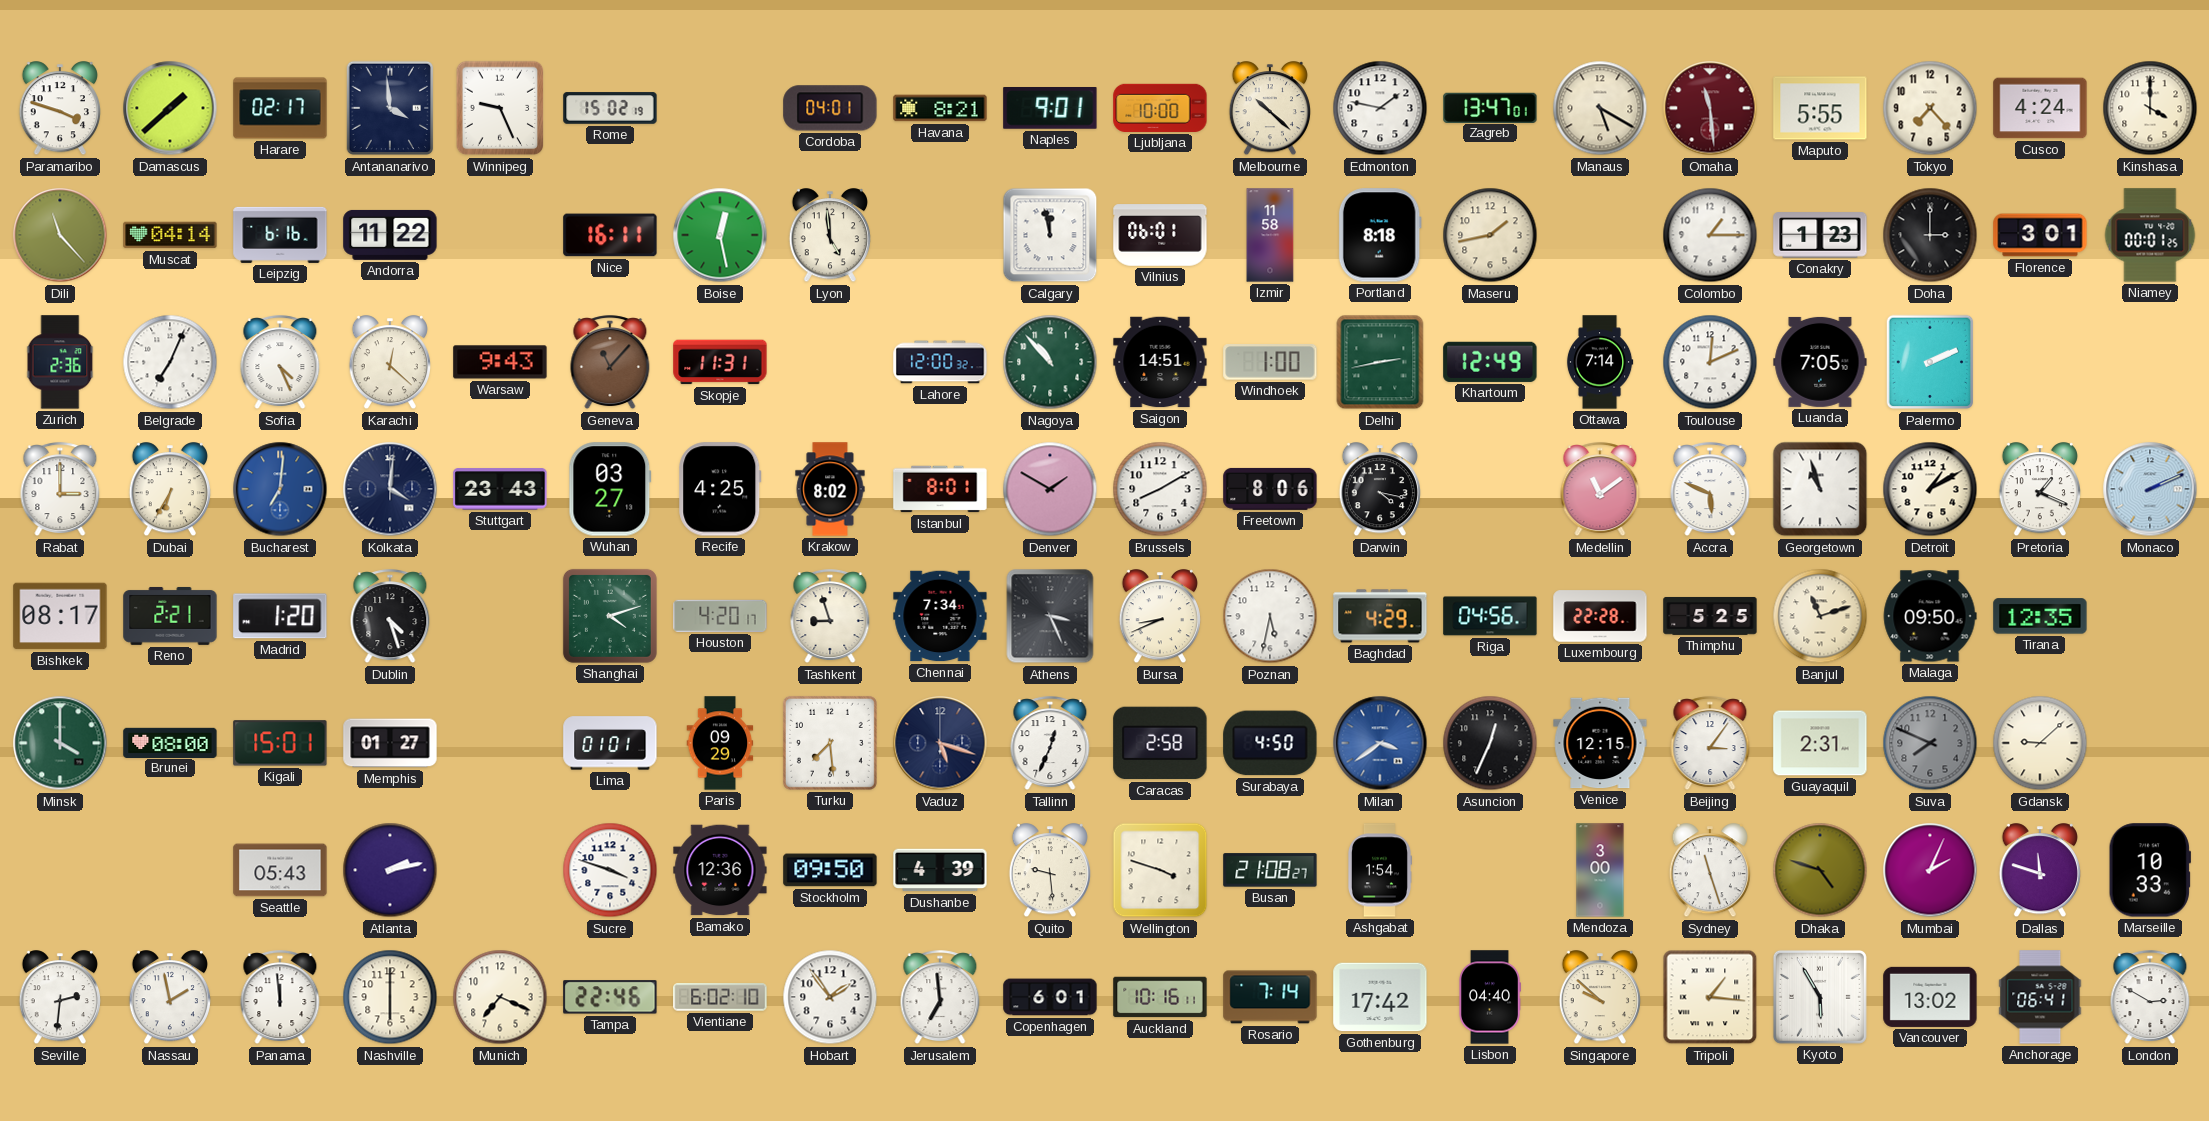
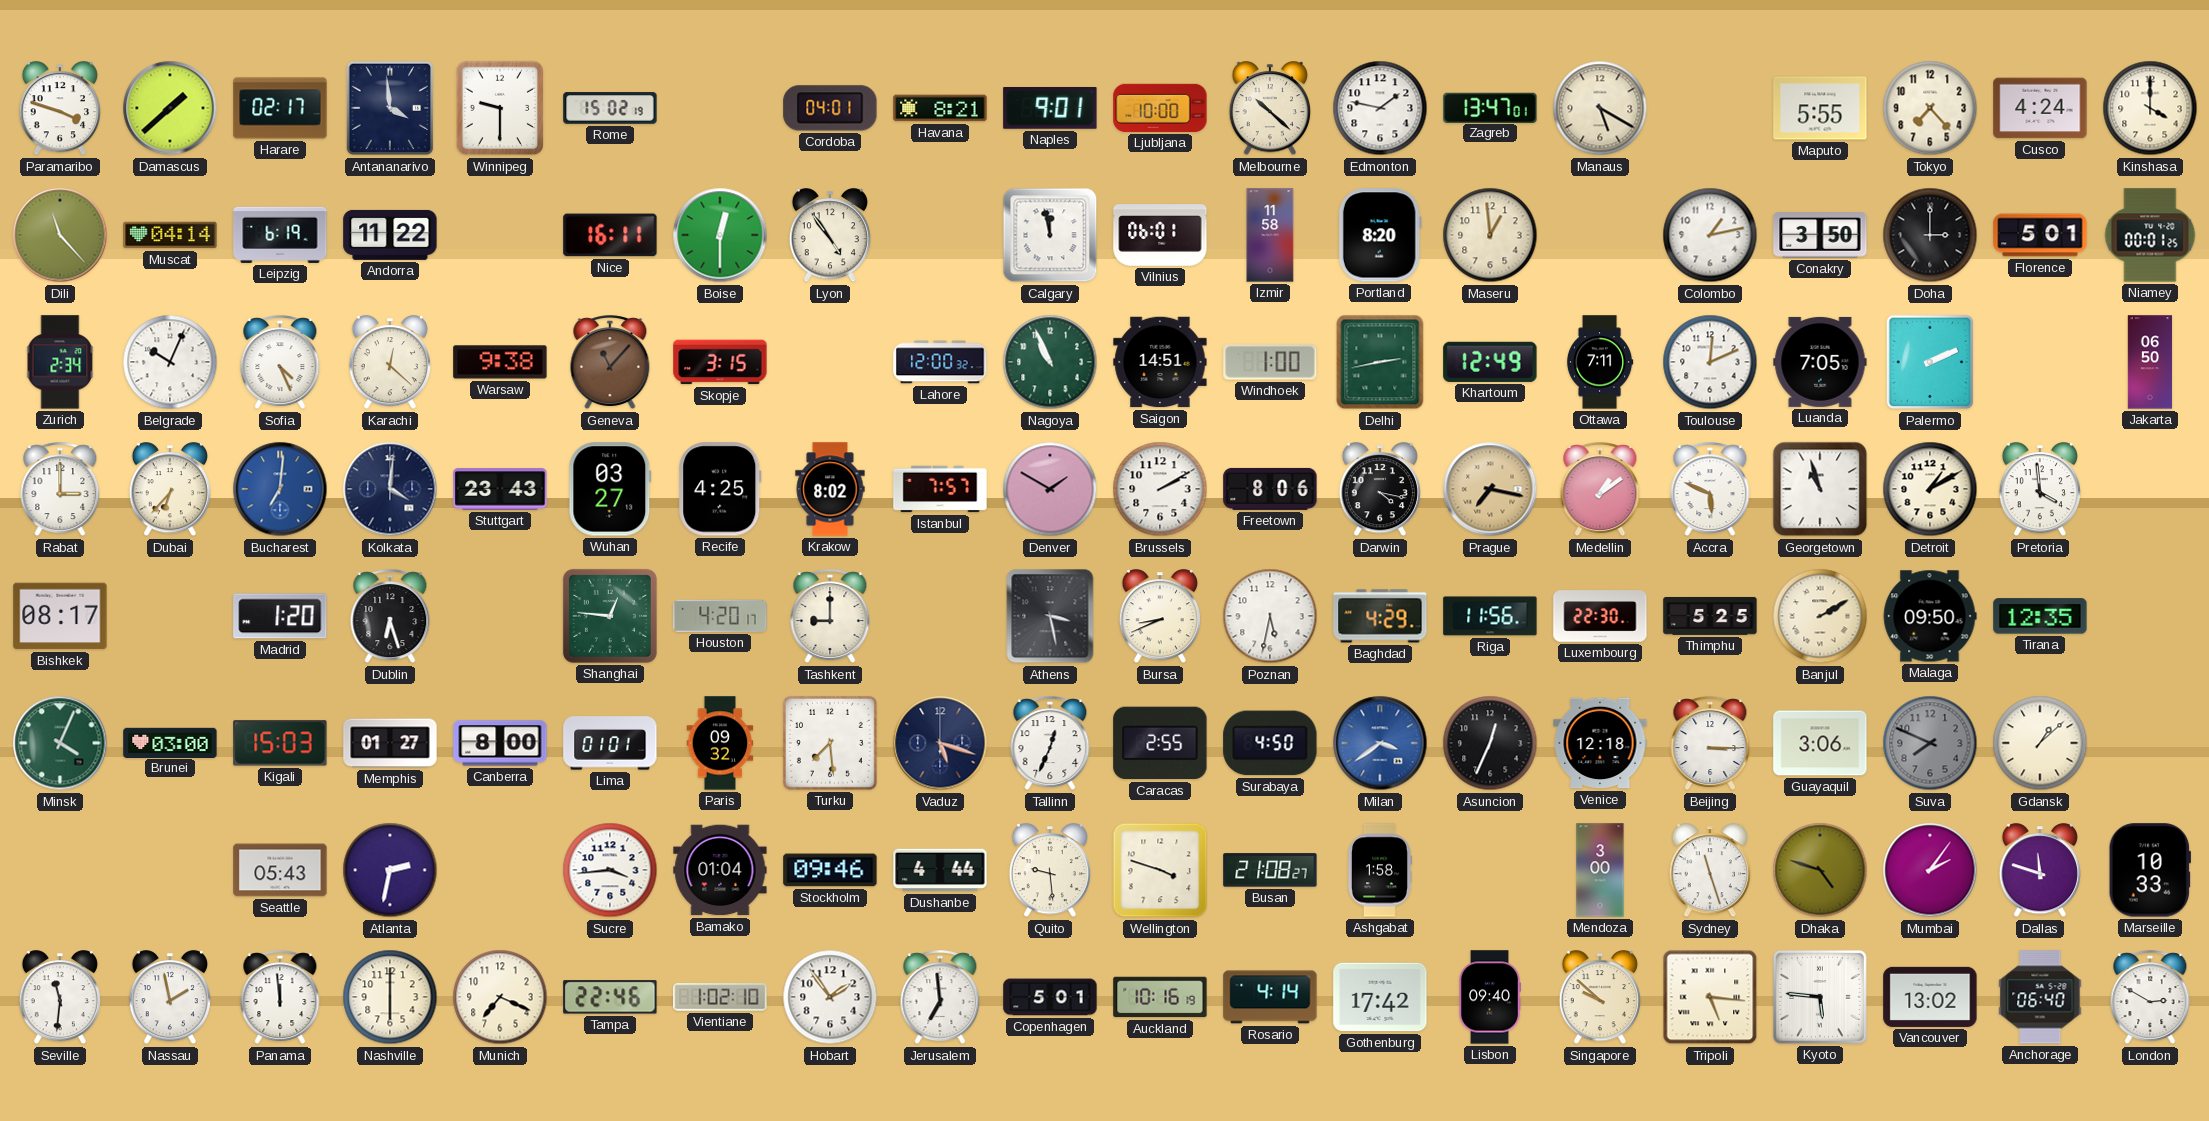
Winnipeg: 9:26 -> 9:30 (500, 108)
Omaha: 11:29 -> none (1710, 108)
Leipzig: 6:16 -> 6:19 (280, 235)
Boise: 12:28 -> 12:30 (720, 235)
Lyon: 4:59 -> 4:54 (829, 236)
Portland: 8:18 -> 8:20 (1380, 235)
Maseru: 1:43 -> 12:59 (1490, 235)
Colombo: 1:15 -> 1:13 (1710, 235)
Conakry: 1:23 -> 3:50 (1820, 235)
Florence: 3:01 -> 5:01 (2040, 235)
Zurich: 2:36 -> 2:34 (60, 362)
Belgrade: 7:04 -> 10:04 (170, 362)
Warsaw: 9:43 -> 9:38 (500, 362)
Skopje: 11:31 -> 3:15 (720, 362)
Nagoya: 10:53 -> 10:56 (1050, 362)
Ottawa: 7:14 -> 7:11 (1600, 362)
Jakarta: none -> 06:50 (2150, 362)
Dubai: 6:35 -> 6:37 (169, 490)
Istanbul: 8:01 -> 7:57 (940, 489)
Brussels: 8:10 -> 2:10 (1160, 489)
Prague: none -> 7:17 (1490, 489)
Medellin: 11:09 -> 1:09 (1600, 490)
Pretoria: 1:19 -> 3:59 (2039, 490)
Monaco: 2:11 -> none (2150, 489)
Reno: 2:21 -> none (170, 616)
Dublin: 4:27 -> 6:27 (390, 617)
Shanghai: 4:12 -> 12:46 (610, 616)
Tashkent: 8:57 -> 9:00 (830, 617)
Chennai: 7:34 -> none (940, 616)
Athens: 3:26 -> 3:28 (1050, 616)
Riga: 04:56 -> 11:56 (1490, 616)
Luxembourg: 22:28 -> 22:30 (1600, 616)
Banjul: 11:12 -> 2:10 (1820, 616)
Minsk: 4:00 -> 4:04 (60, 743)
Brunei: 08:00 -> 03:00 (170, 742)
Kigali: 15:01 -> 15:03 (280, 743)
Canberra: none -> 8:00 (500, 743)
Paris: 09:29 -> 09:32 (720, 743)
Caracas: 2:58 -> 2:55 (1160, 743)
Venice: 12:15 -> 12:18 (1600, 743)
Beijing: 3:06 -> 3:15 (1710, 744)
Guayaquil: 2:31 -> 3:06 (1820, 743)
Gdansk: 9:08 -> 1:08 (2040, 743)
Atlanta: 2:13 -> 2:32 (390, 870)
Sucre: 3:48 -> 3:44 (610, 870)
Bamako: 12:36 -> 01:04 (720, 870)
Stockholm: 09:50 -> 09:46 (830, 870)
Dushanbe: 4:39 -> 4:44 (940, 870)
Ashgabat: 1:54 -> 1:58 (1379, 870)
Mumbai: 2:04 -> 2:06 (1930, 870)
Seville: 2:31 -> 11:31 (59, 998)
Vientiane: 6:02 -> 1:02 (720, 997)
Copenhagen: 6:01 -> 5:01 (1050, 997)
Auckland: 10:16:11 -> 10:16:19 (1160, 997)
Rosario: 7:14 -> 4:14 (1270, 997)
Lisbon: 04:40 -> 09:40 (1490, 997)
Tripoli: 1:16 -> 5:16 (1710, 997)
Kyoto: 5:55 -> 5:46 (1820, 997)
Anchorage: 06:41 -> 06:40 (2040, 997)
